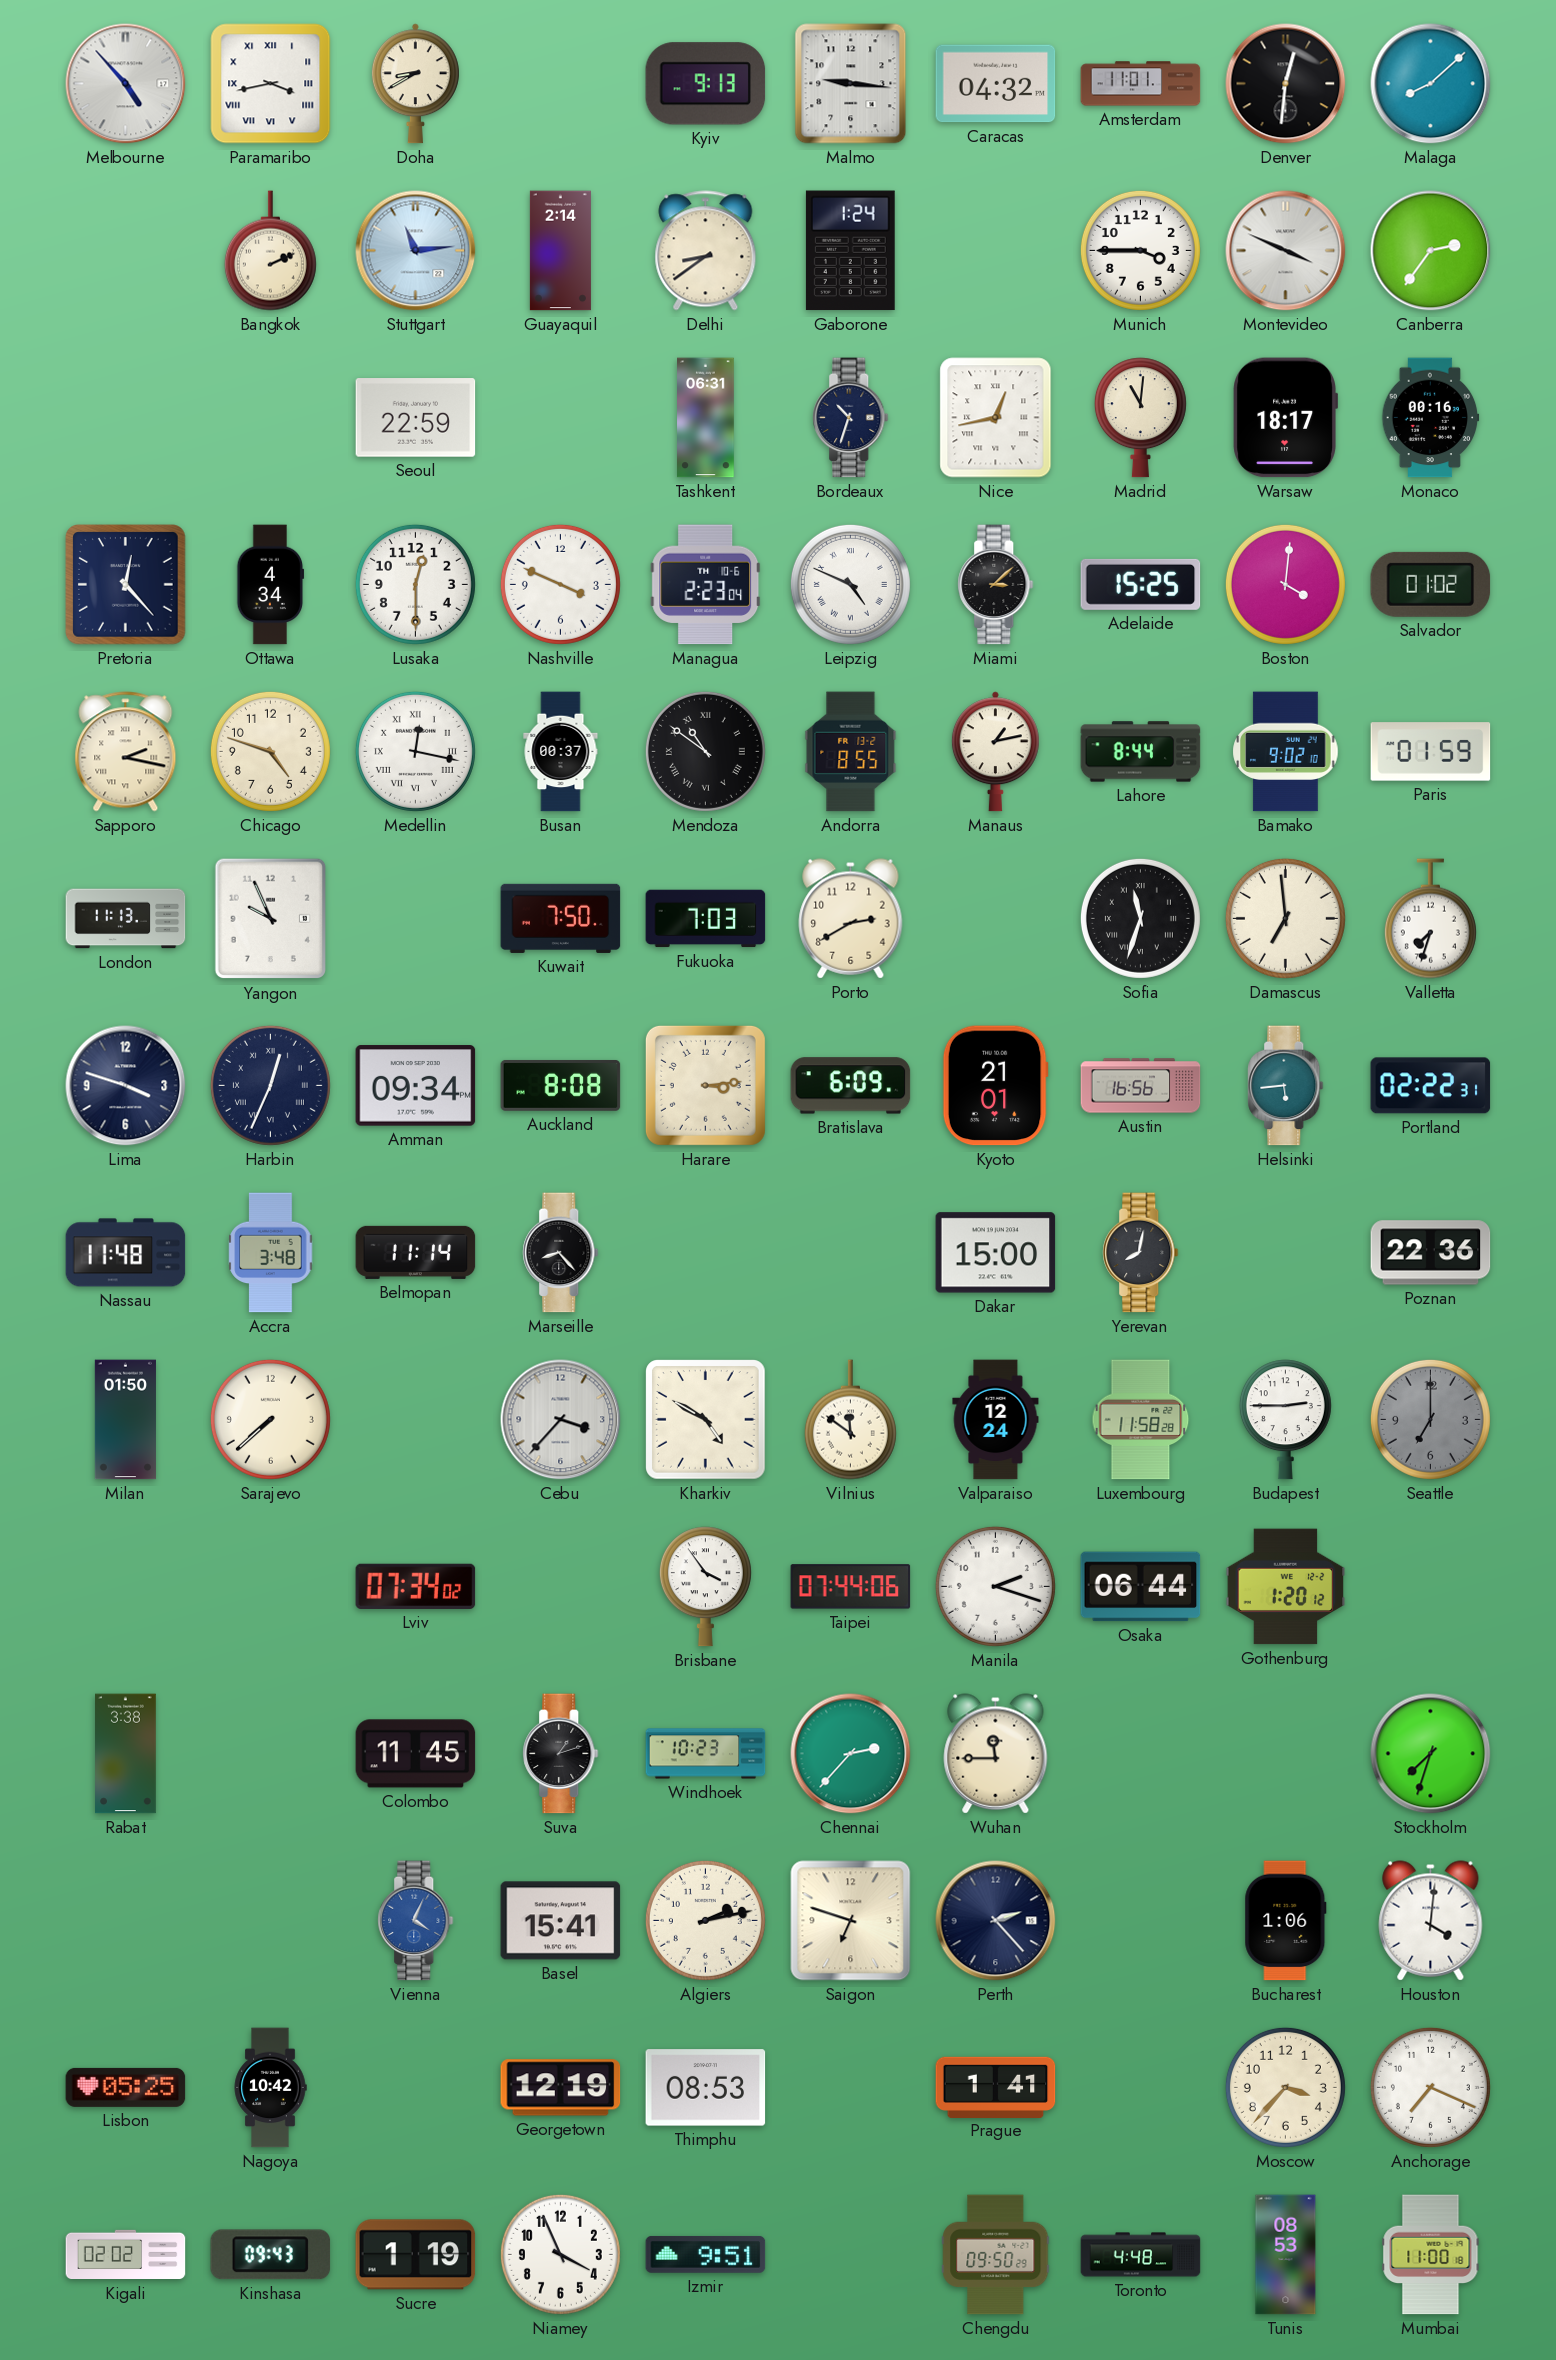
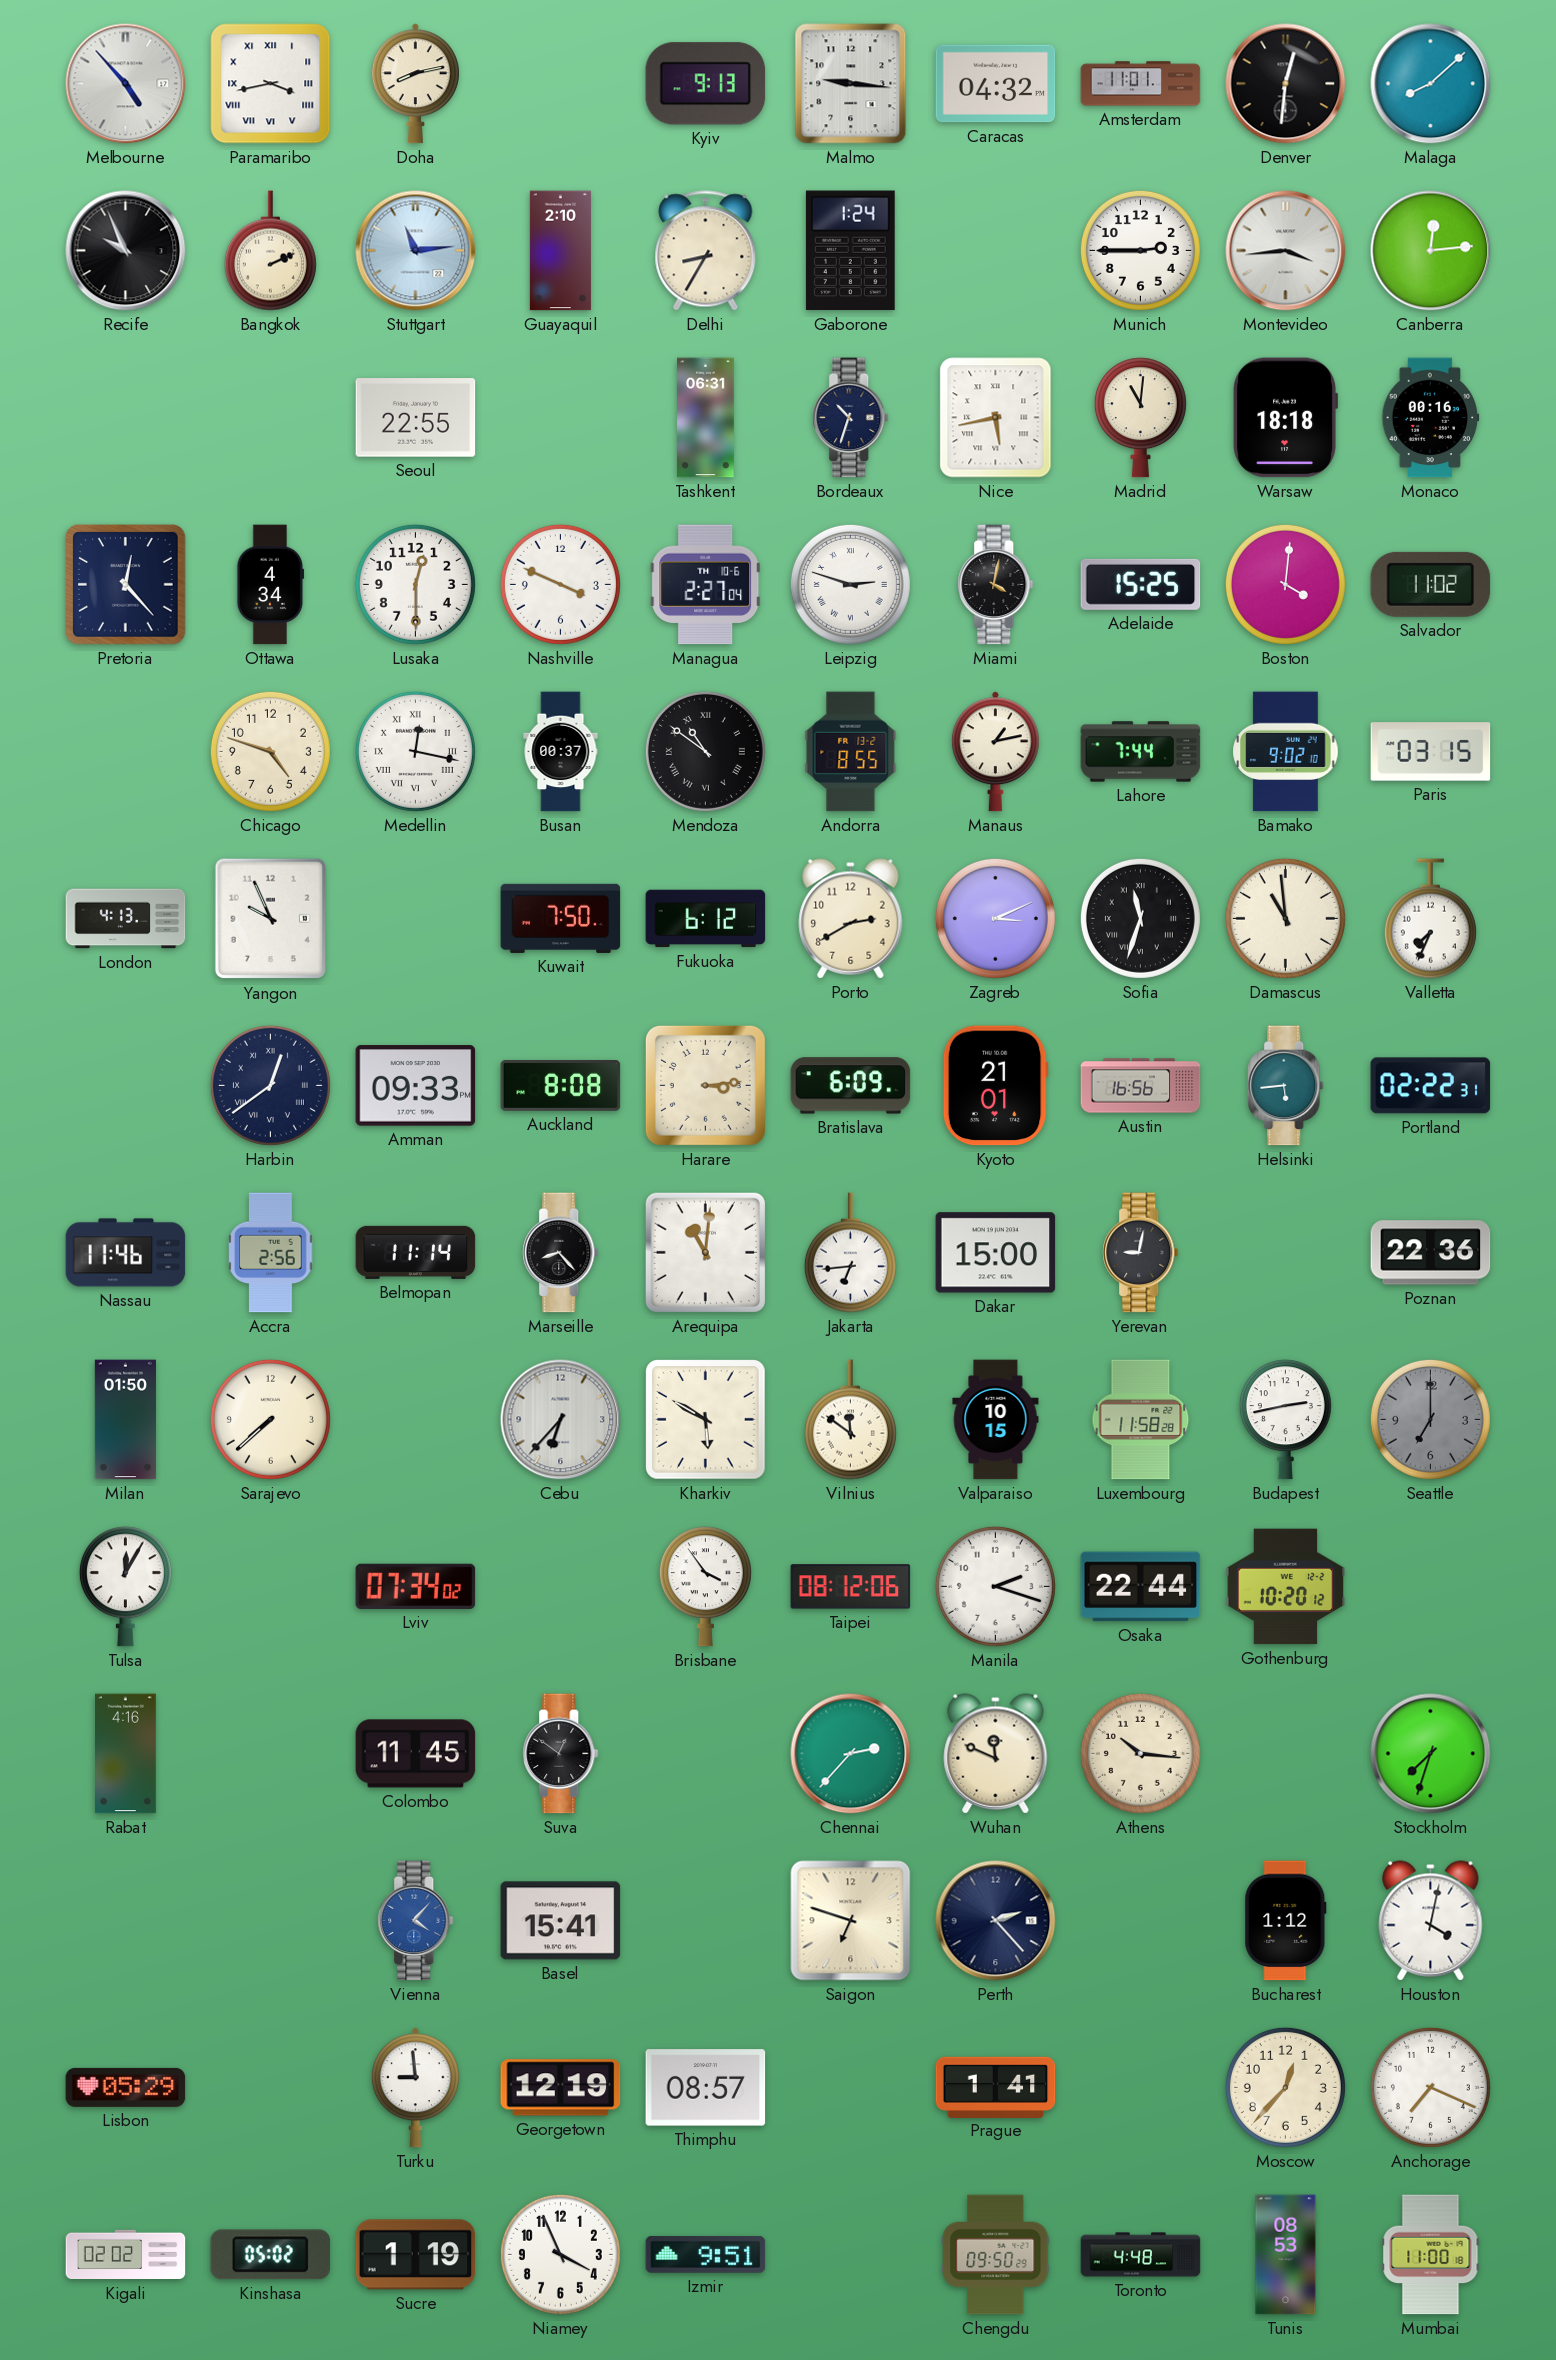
Doha: 8:40 -> 8:13 (415, 84)
Recife: none -> 9:56 (126, 251)
Guayaquil: 2:14 -> 2:10 (560, 251)
Delhi: 8:39 -> 8:35 (706, 251)
Munich: 3:45 -> 2:45 (1140, 250)
Montevideo: 3:49 -> 3:44 (1286, 251)
Canberra: 2:36 -> 12:14 (1431, 251)
Seoul: 22:59 -> 22:55 (416, 418)
Nice: 12:43 -> 5:43 (996, 418)
Warsaw: 18:17 -> 18:18 (1285, 418)
Managua: 2:23 -> 2:27 (706, 585)
Leipzig: 4:49 -> 2:48 (850, 584)
Miami: 3:08 -> 4:02 (996, 585)
Salvador: 01:02 -> 11:02 (1431, 584)
Sapporo: 2:17 -> none (126, 752)
Lahore: 8:44 -> 7:44 (1141, 752)
Paris: 01:59 -> 03:15 (1431, 752)
London: 11:13 -> 4:13 (126, 919)
Fukuoka: 7:03 -> 6:12 (706, 919)
Zagreb: none -> 3:11 (995, 918)
Damascus: 6:59 -> 10:59 (1285, 918)
Valletta: 7:33 -> 7:34 (1430, 919)
Lima: 3:48 -> none (126, 1086)
Harbin: 12:34 -> 12:39 (270, 1085)
Amman: 09:34 -> 09:33 (416, 1086)
Nassau: 11:48 -> 11:46 (126, 1253)
Accra: 3:48 -> 2:56 (271, 1253)
Arequipa: none -> 11:01 (705, 1252)
Jakarta: none -> 6:44 (850, 1253)
Yerevan: 8:02 -> 9:02 (1141, 1253)
Cebu: 3:37 -> 6:37 (561, 1420)
Kharkiv: 4:50 -> 5:50 (706, 1420)
Valparaiso: 12:24 -> 10:15 (996, 1420)
Budapest: 2:45 -> 2:43 (1285, 1420)
Tulsa: none -> 12:05 (125, 1587)
Taipei: 07:44 -> 08:12 (851, 1587)
Osaka: 06:44 -> 22:44 (1141, 1587)
Gothenburg: 1:20 -> 10:20 (1286, 1587)
Rabat: 3:38 -> 4:16 (126, 1754)
Suva: 1:12 -> 12:51 (561, 1754)
Windhoek: 10:23 -> none (706, 1754)
Wuhan: 11:45 -> 11:49 (996, 1754)
Athens: none -> 10:16 (1140, 1753)
Vienna: 4:04 -> 4:07 (416, 1921)
Algiers: 2:13 -> none (705, 1920)
Bucharest: 1:06 -> 1:12 (1286, 1921)
Houston: 4:01 -> 4:02 (1431, 1921)
Lisbon: 05:25 -> 05:29 (126, 2087)
Nagoya: 10:42 -> none (270, 2088)
Turku: none -> 8:59 (415, 2088)
Thimphu: 08:53 -> 08:57 (706, 2088)
Moscow: 3:37 -> 12:37 (1285, 2087)
Kinshasa: 09:43 -> 05:02 (271, 2255)
